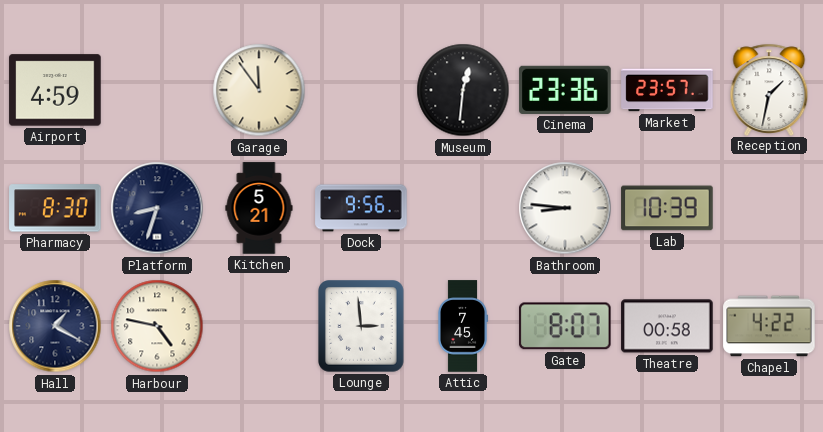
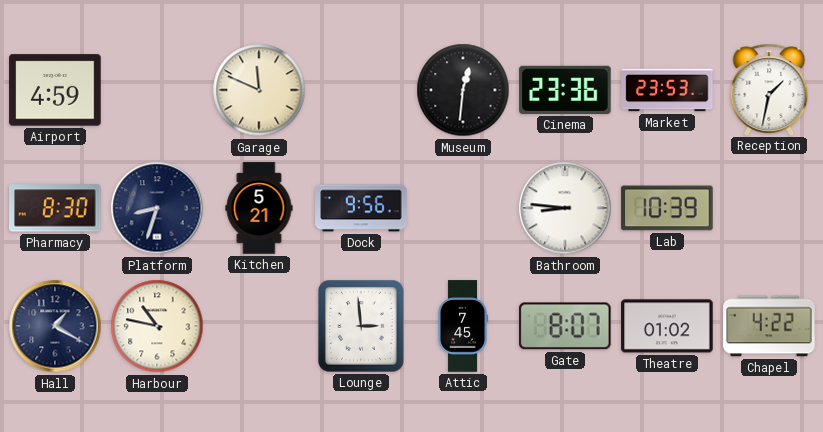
Garage: 11:54 -> 11:49 (259, 90)
Market: 23:57 -> 23:53 (667, 90)
Harbour: 4:47 -> 10:47 (157, 326)
Theatre: 00:58 -> 01:02 (667, 326)
